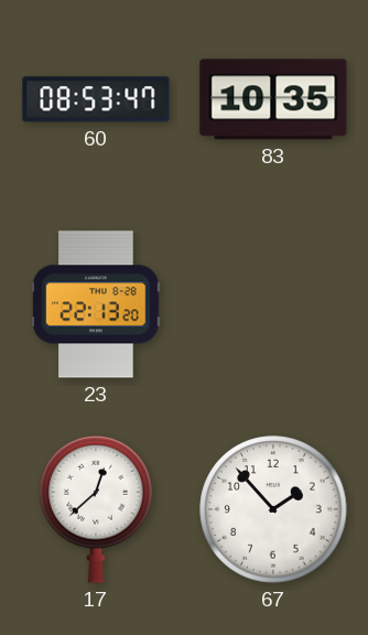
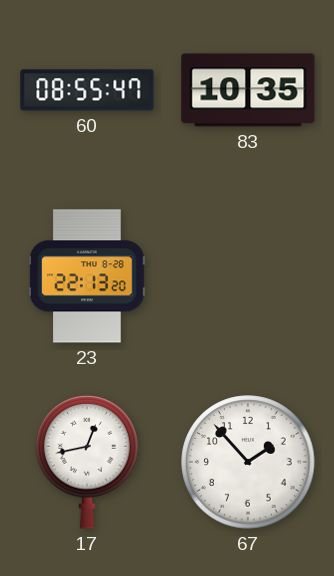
60: 08:53 -> 08:55 (87, 90)
17: 12:38 -> 12:43 (87, 462)
